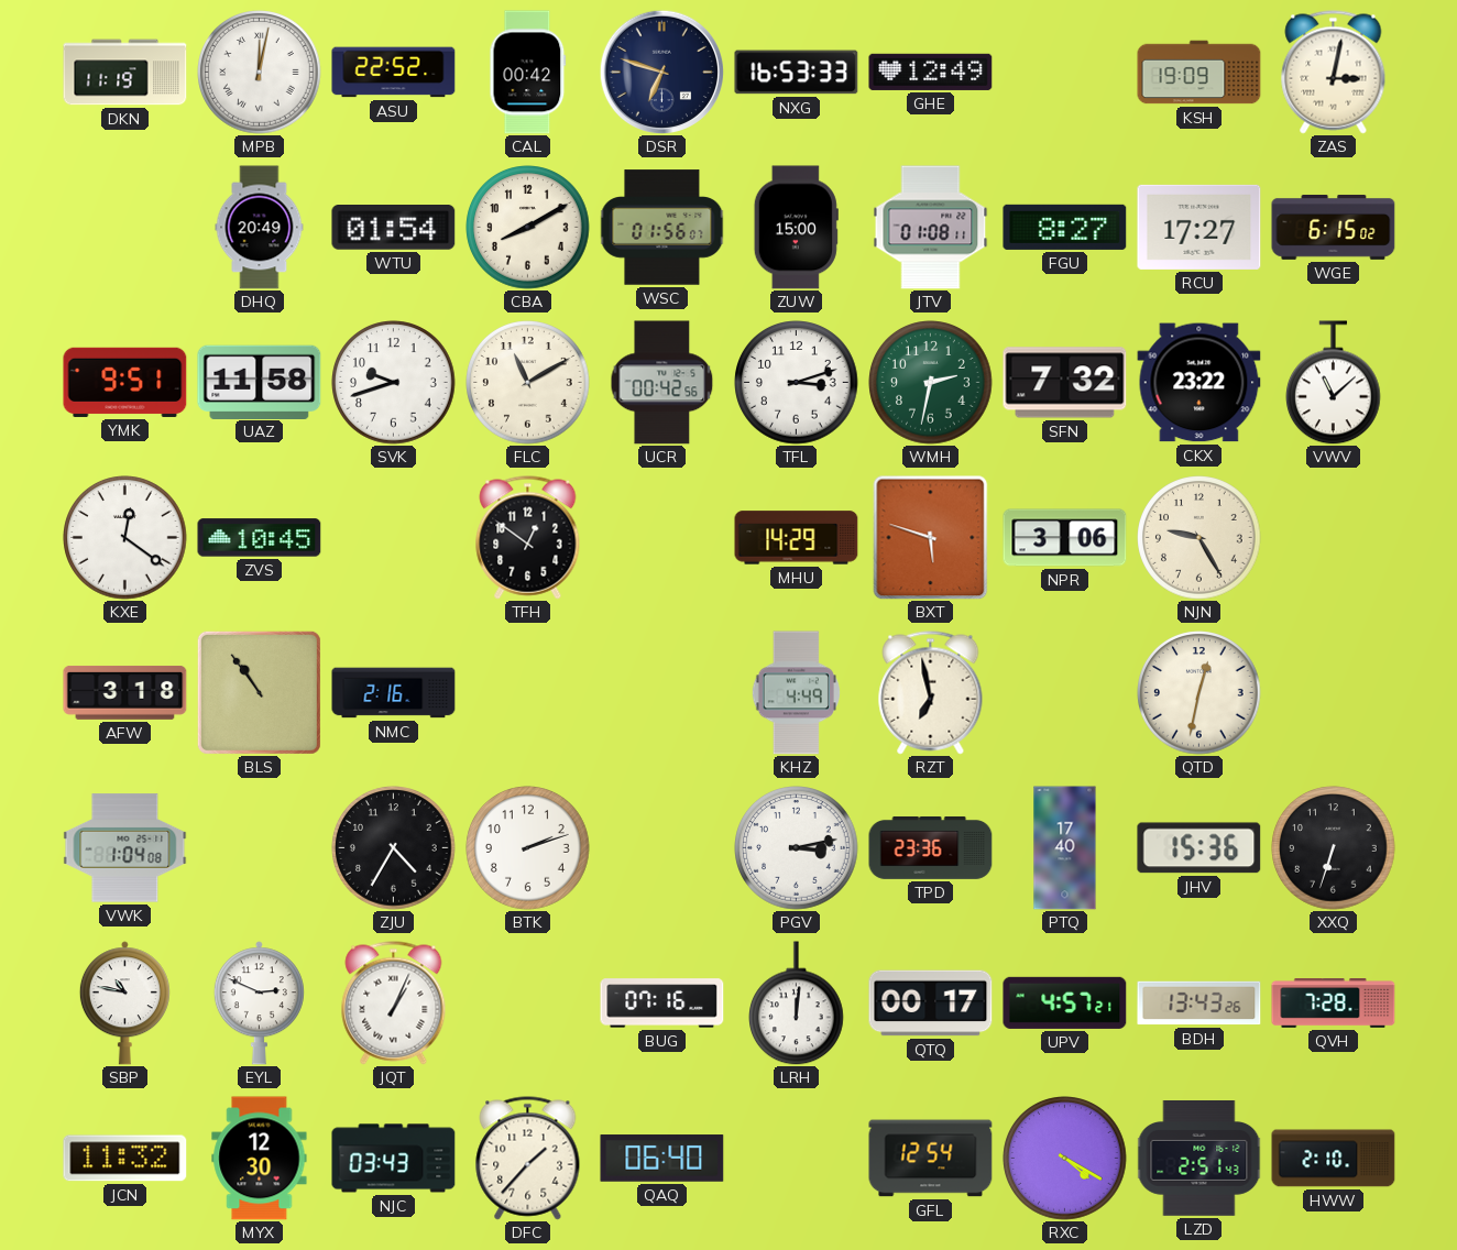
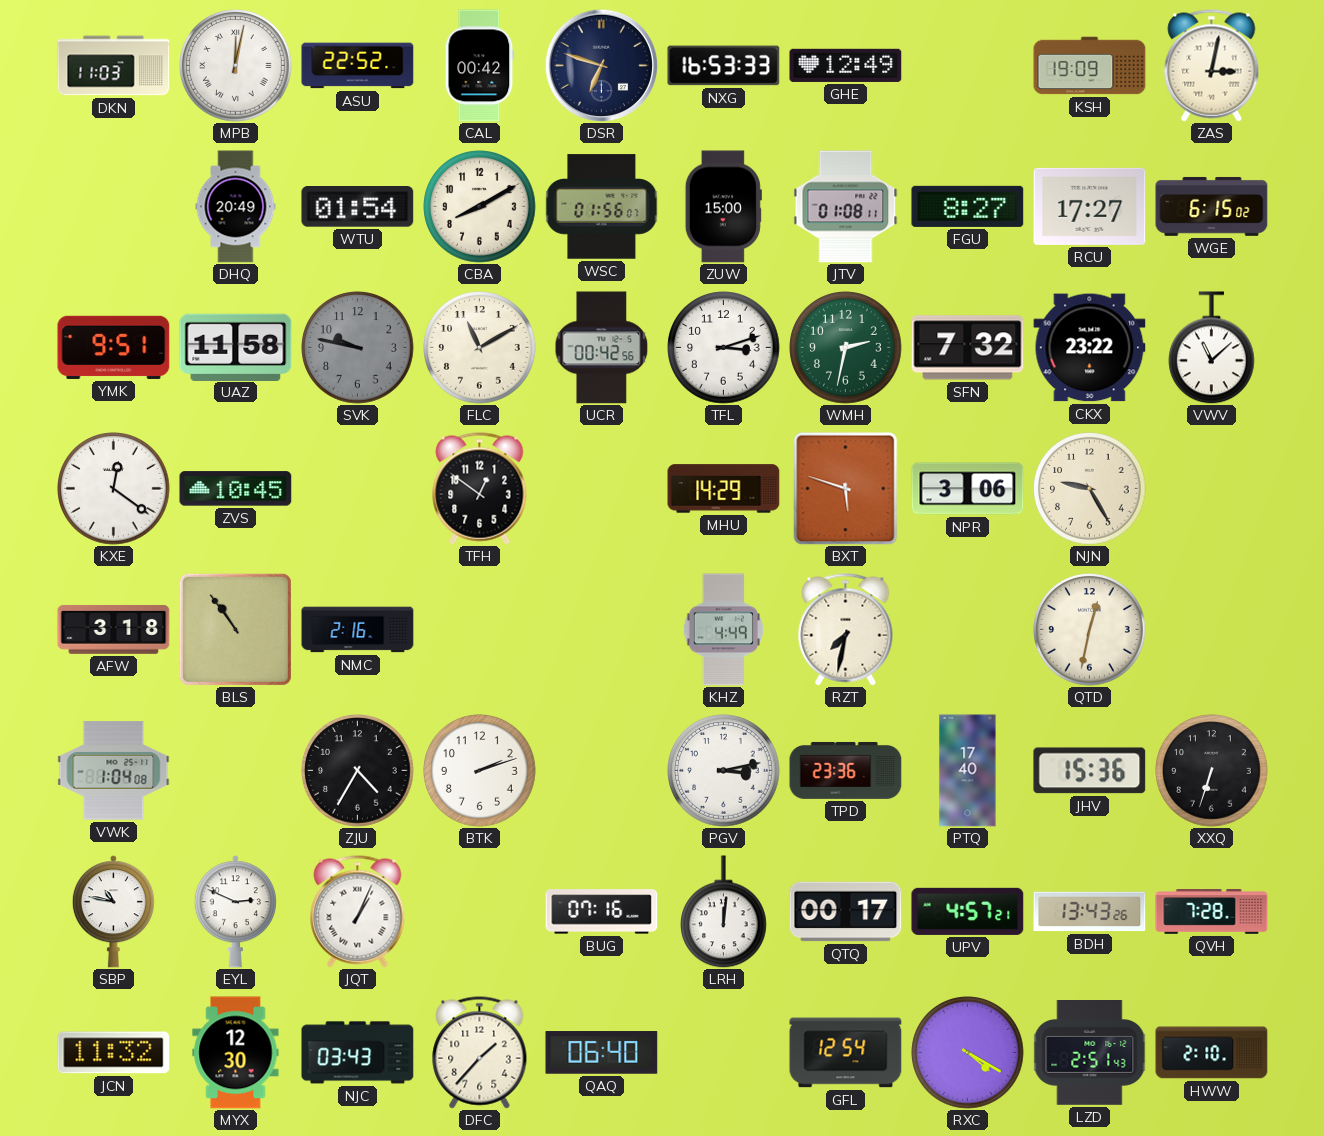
DKN: 11:19 -> 11:03 (114, 66)
SVK: 9:42 -> 9:47 (358, 348)
SVK dial: white -> grey (358, 348)
RZT: 6:58 -> 7:32 (846, 630)
